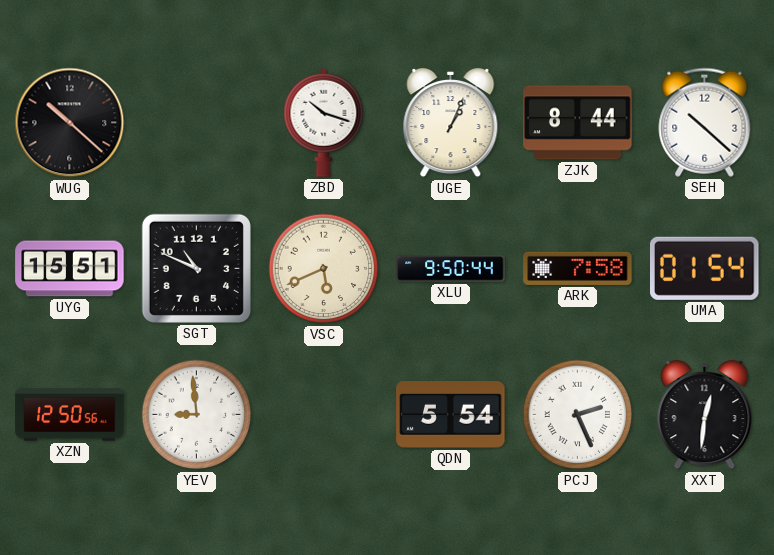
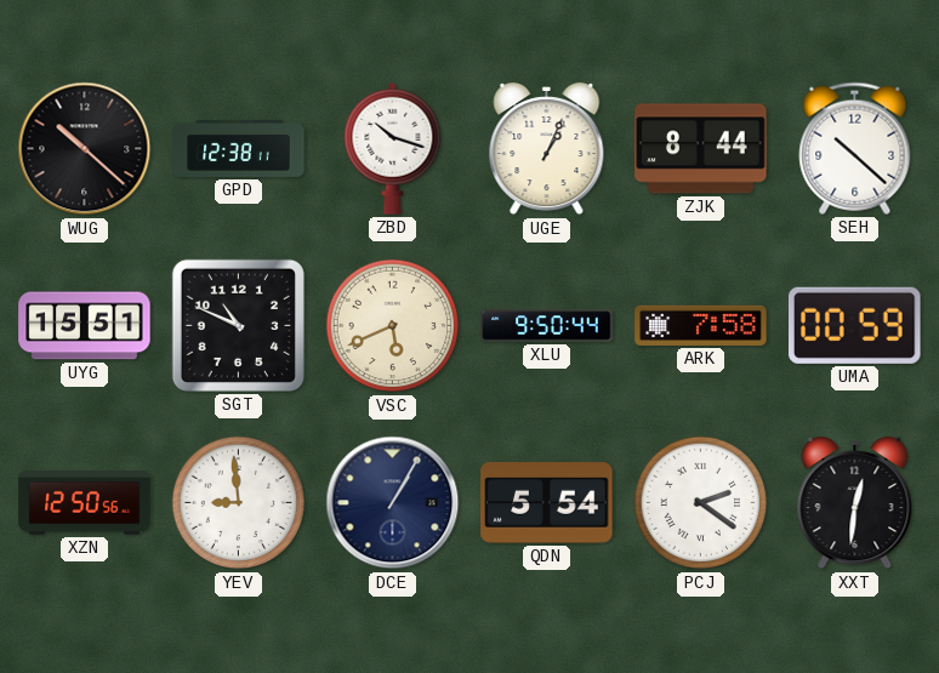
GPD: none -> 12:38 (239, 148)
UMA: 01:54 -> 00:59 (855, 325)
DCE: none -> 1:05 (393, 503)
PCJ: 2:26 -> 2:21 (701, 503)
